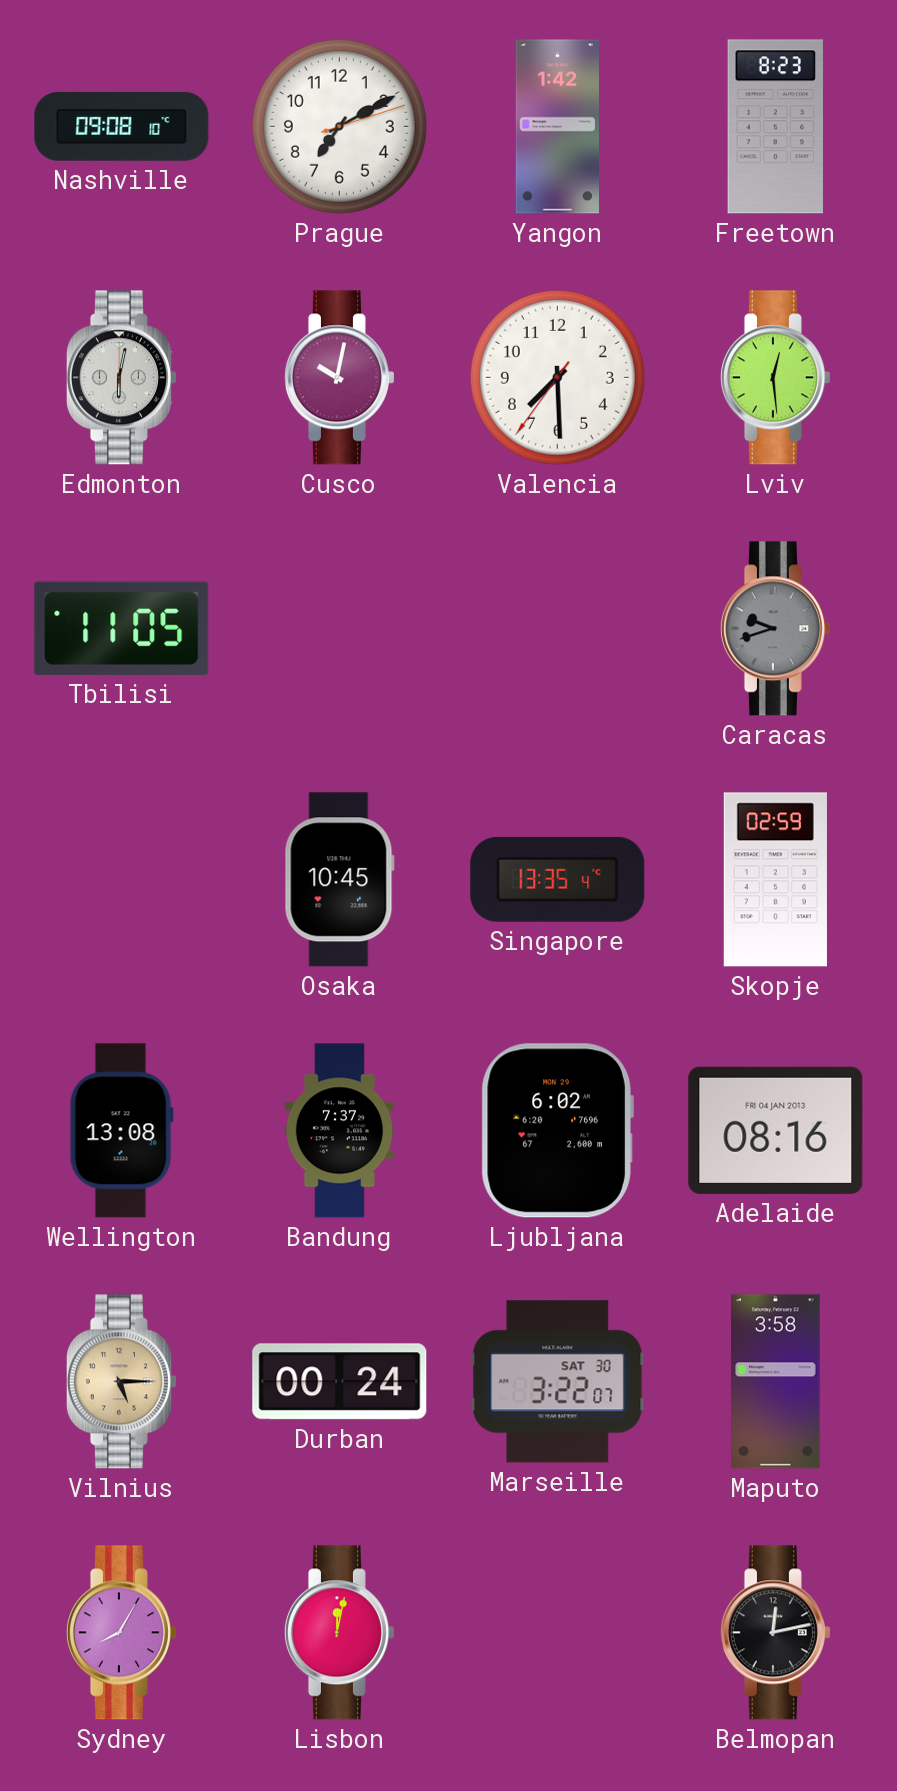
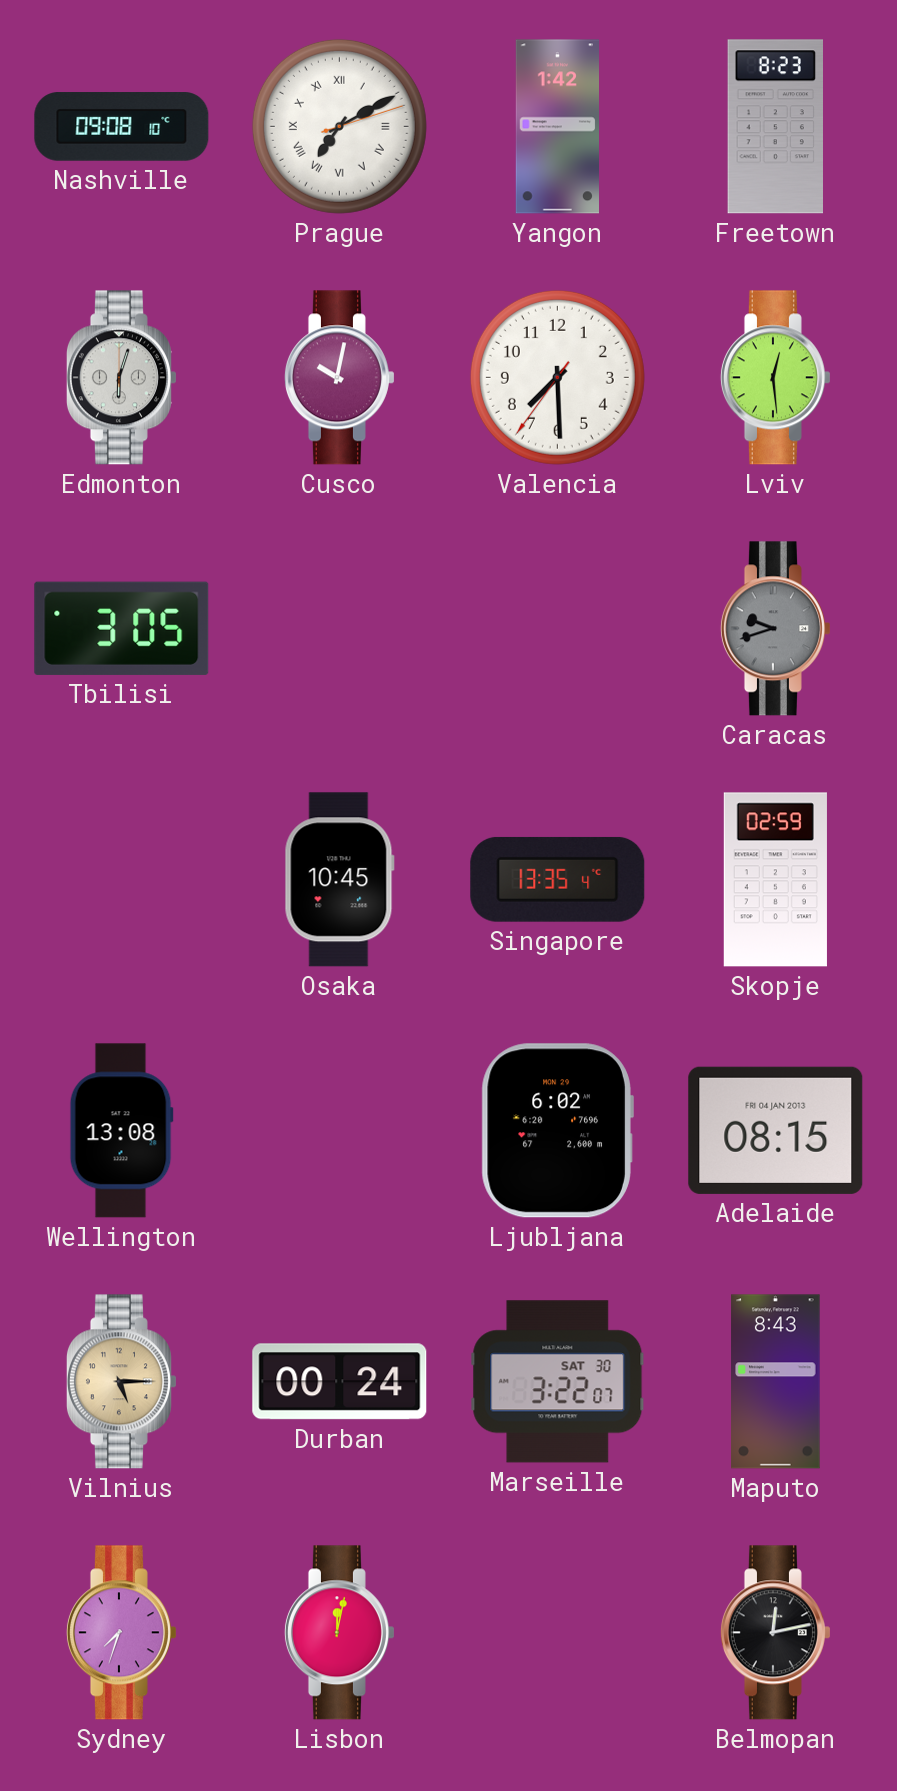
Prague numerals: Arabic -> Roman (339, 126)
Edmonton: 6:02 -> 6:03 (121, 378)
Tbilisi: 11:05 -> 3:05 (122, 628)
Bandung: 7:37 -> none (339, 1131)
Adelaide: 08:16 -> 08:15 (776, 1130)
Maputo: 3:58 -> 8:43 (776, 1382)
Sydney: 8:05 -> 7:33 (121, 1633)
